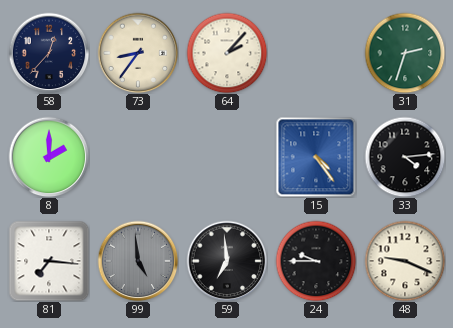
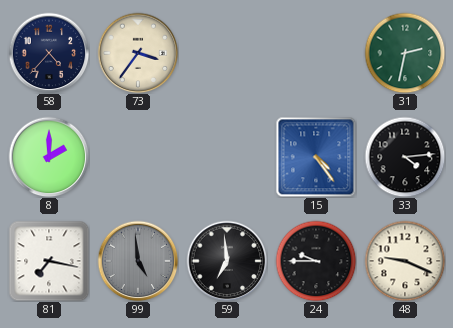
58: 12:37 -> 4:37 (49, 53)
73: 8:36 -> 3:36 (138, 53)
64: 2:07 -> none (227, 53)
31: 2:33 -> 2:32 (405, 53)
81: 7:16 -> 7:17 (49, 261)
